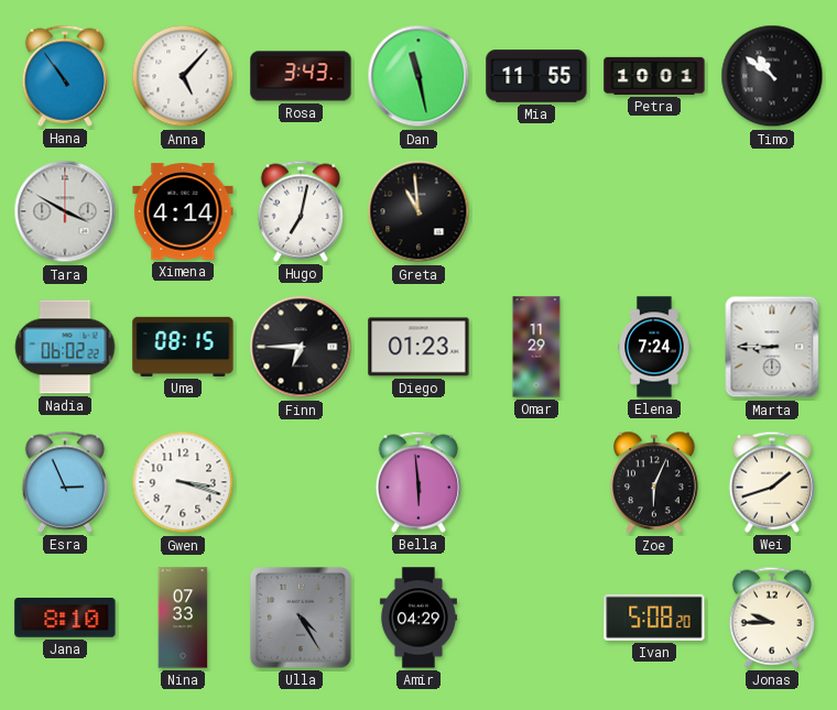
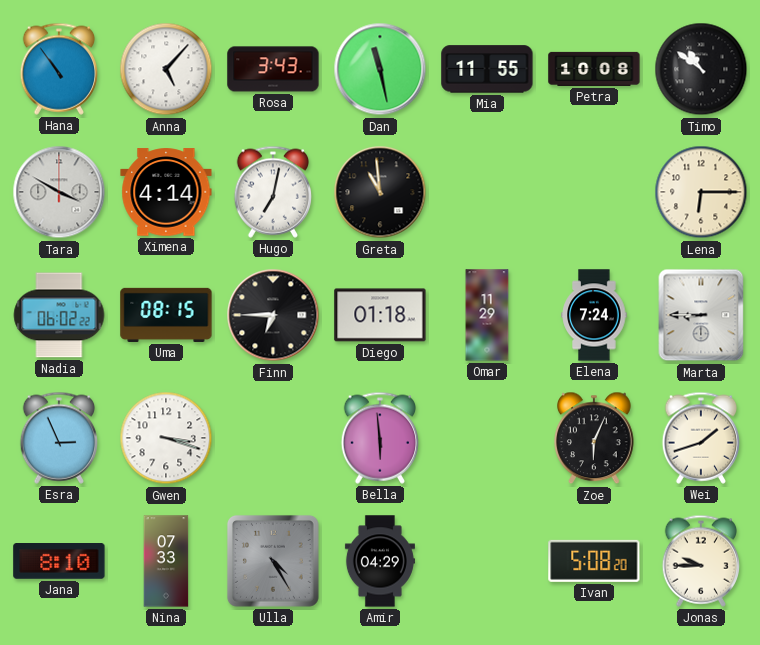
Petra: 10:01 -> 10:08 (594, 69)
Lena: none -> 6:15 (701, 192)
Diego: 01:23 -> 01:18 (380, 315)
